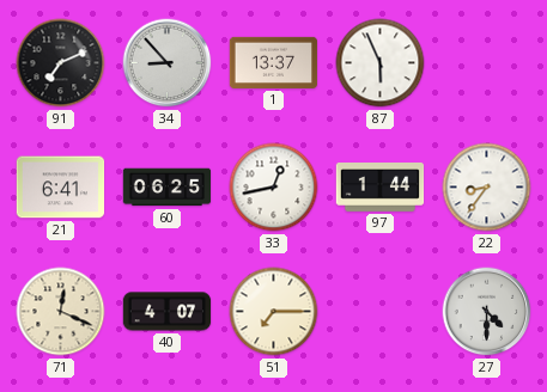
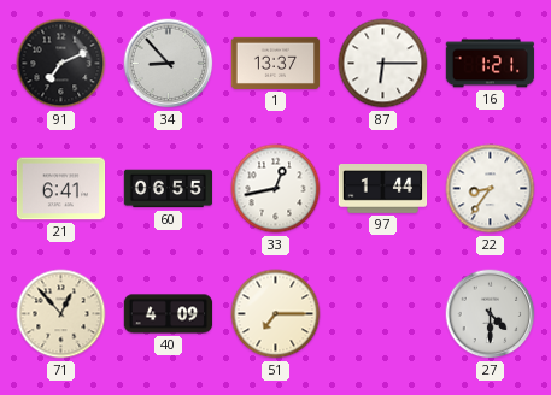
87: 5:56 -> 6:15 (383, 64)
16: none -> 1:21 (491, 64)
60: 06:25 -> 06:55 (169, 189)
71: 12:19 -> 12:53 (61, 314)
40: 4:07 -> 4:09 (169, 314)
